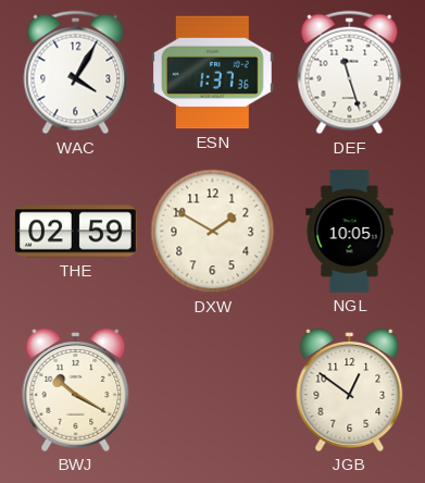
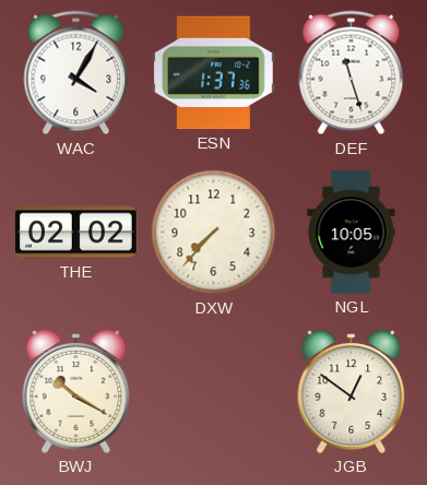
THE: 02:59 -> 02:02 (76, 233)
DXW: 1:50 -> 7:37 (214, 233)
